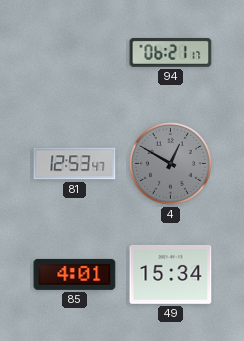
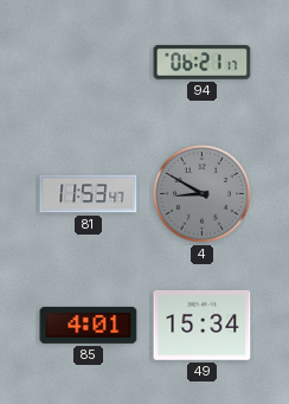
81: 12:53 -> 11:53 (89, 194)
4: 12:50 -> 8:50 (203, 194)
